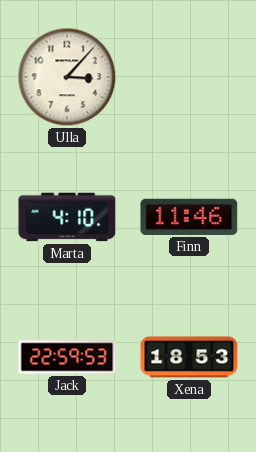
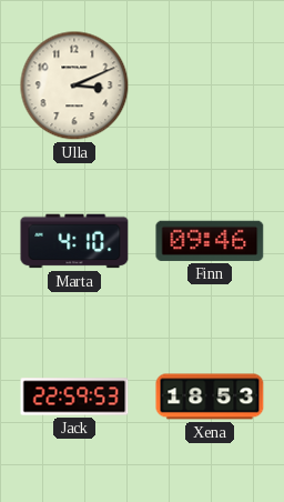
Ulla: 3:07 -> 3:11 (74, 86)
Finn: 11:46 -> 09:46 (210, 241)
